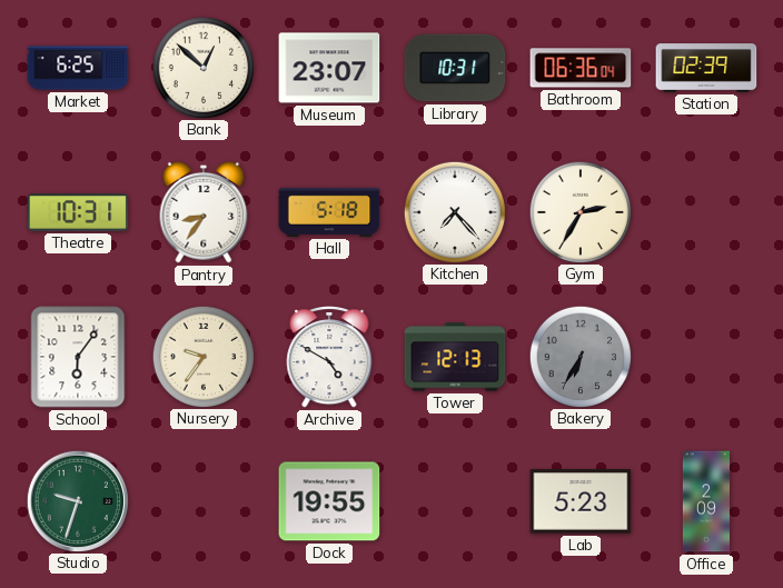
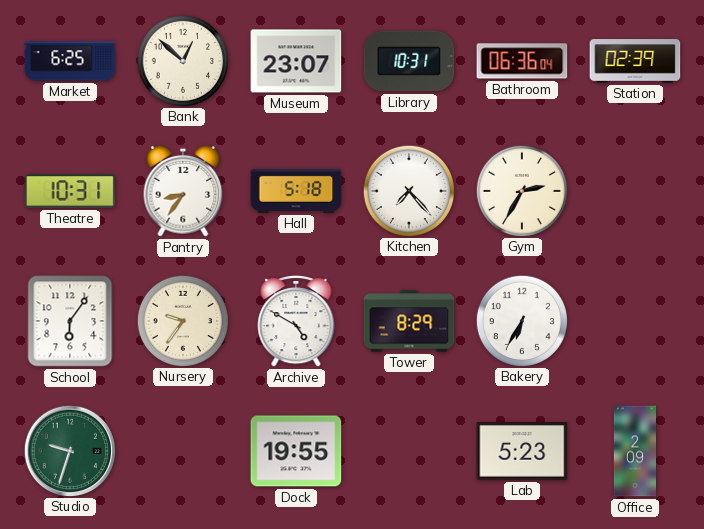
Tower: 12:13 -> 8:29 (409, 321)
Bakery dial: grey -> white (521, 320)
